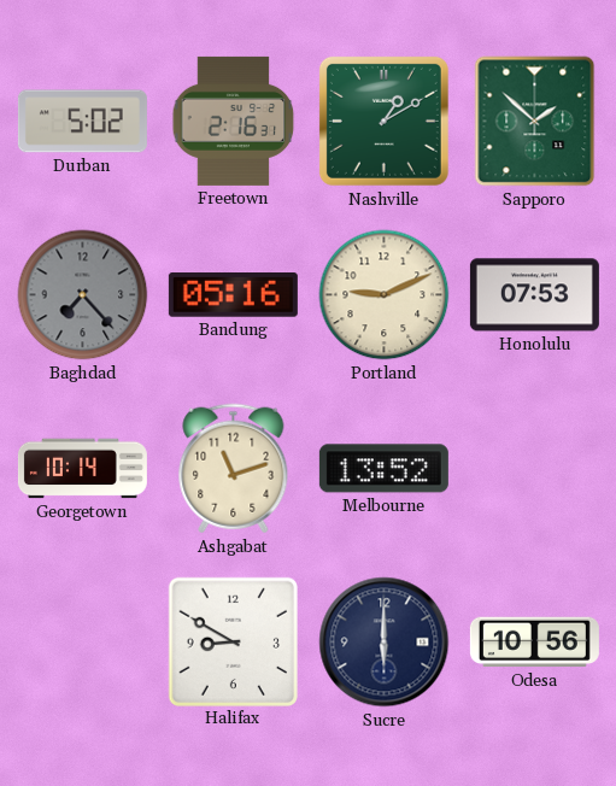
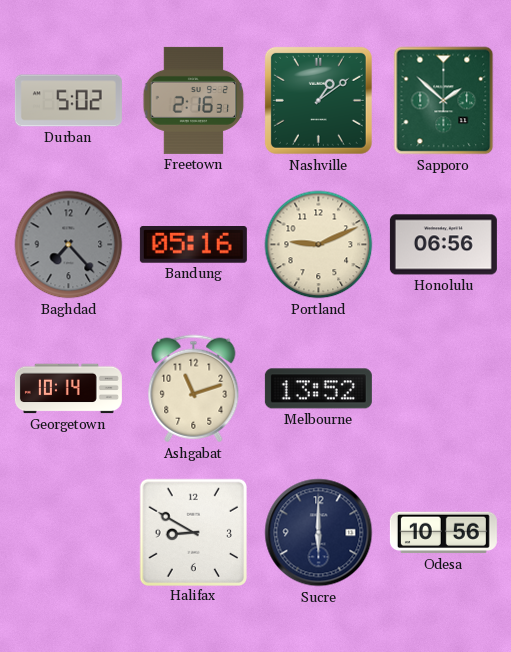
Nashville: 1:10 -> 1:09 (318, 100)
Honolulu: 07:53 -> 06:56 (443, 245)
